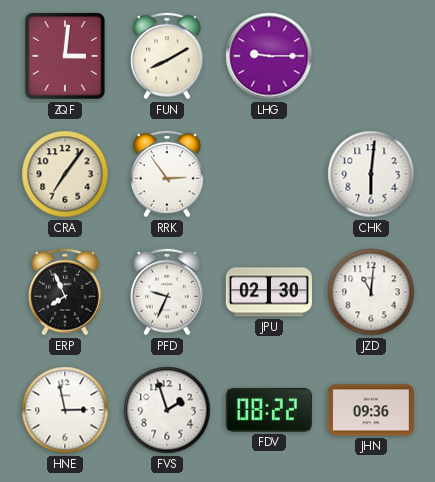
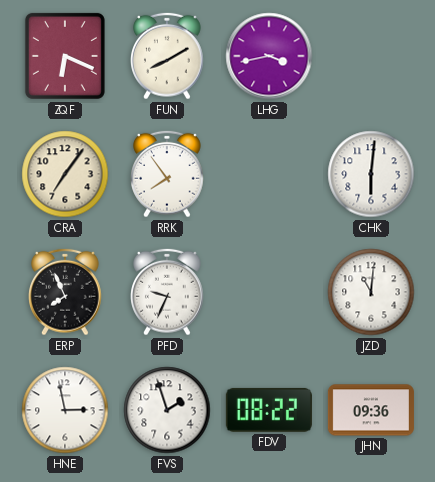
ZQF: 3:01 -> 6:19 (65, 56)
LHG: 9:15 -> 3:43 (269, 56)
RRK: 2:54 -> 7:54 (167, 174)
JPU: 02:30 -> none (269, 292)
